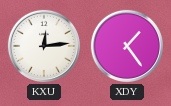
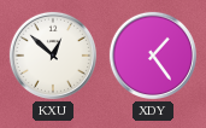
KXU: 12:14 -> 12:52 (53, 56)
